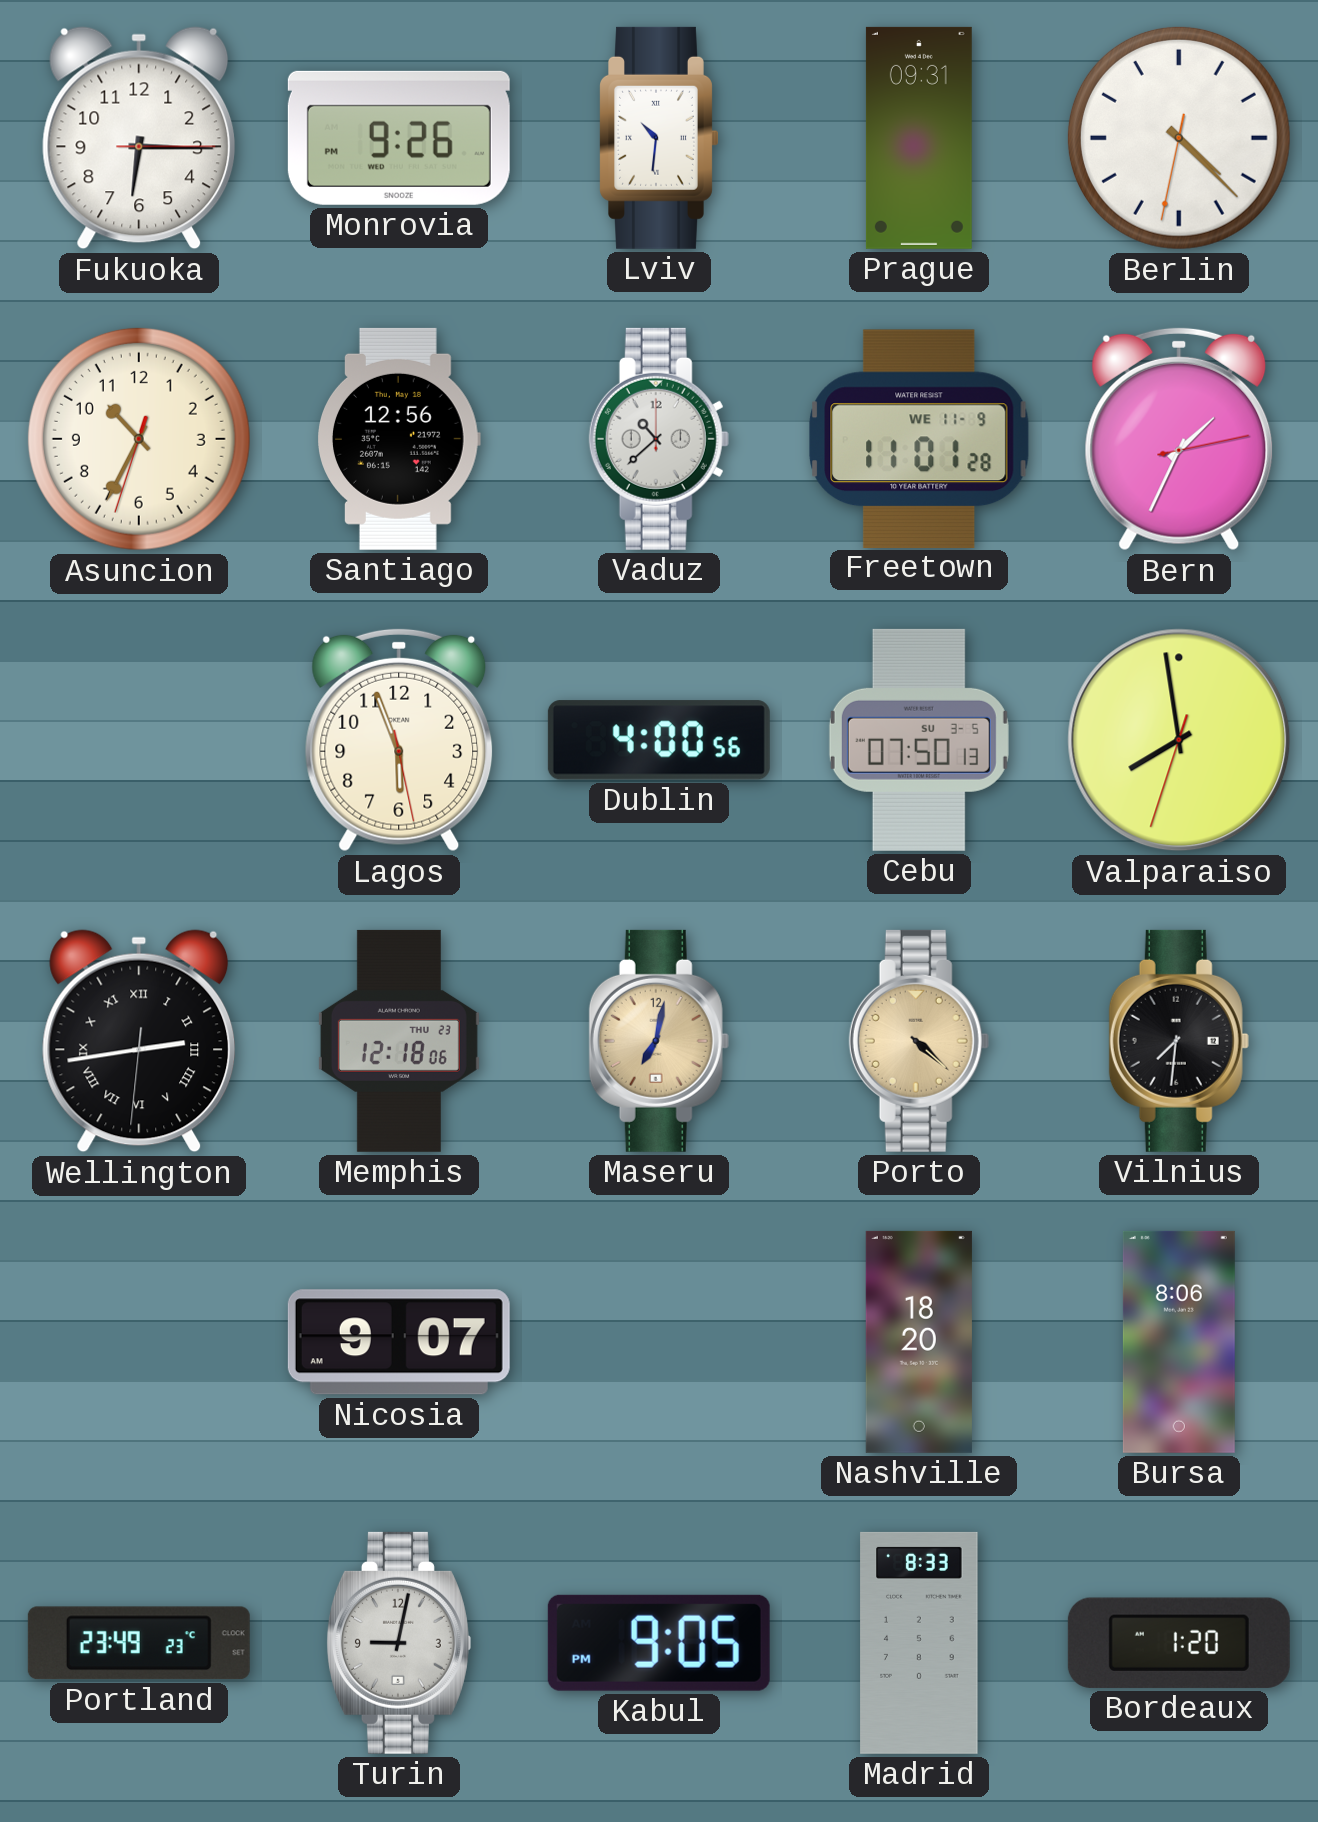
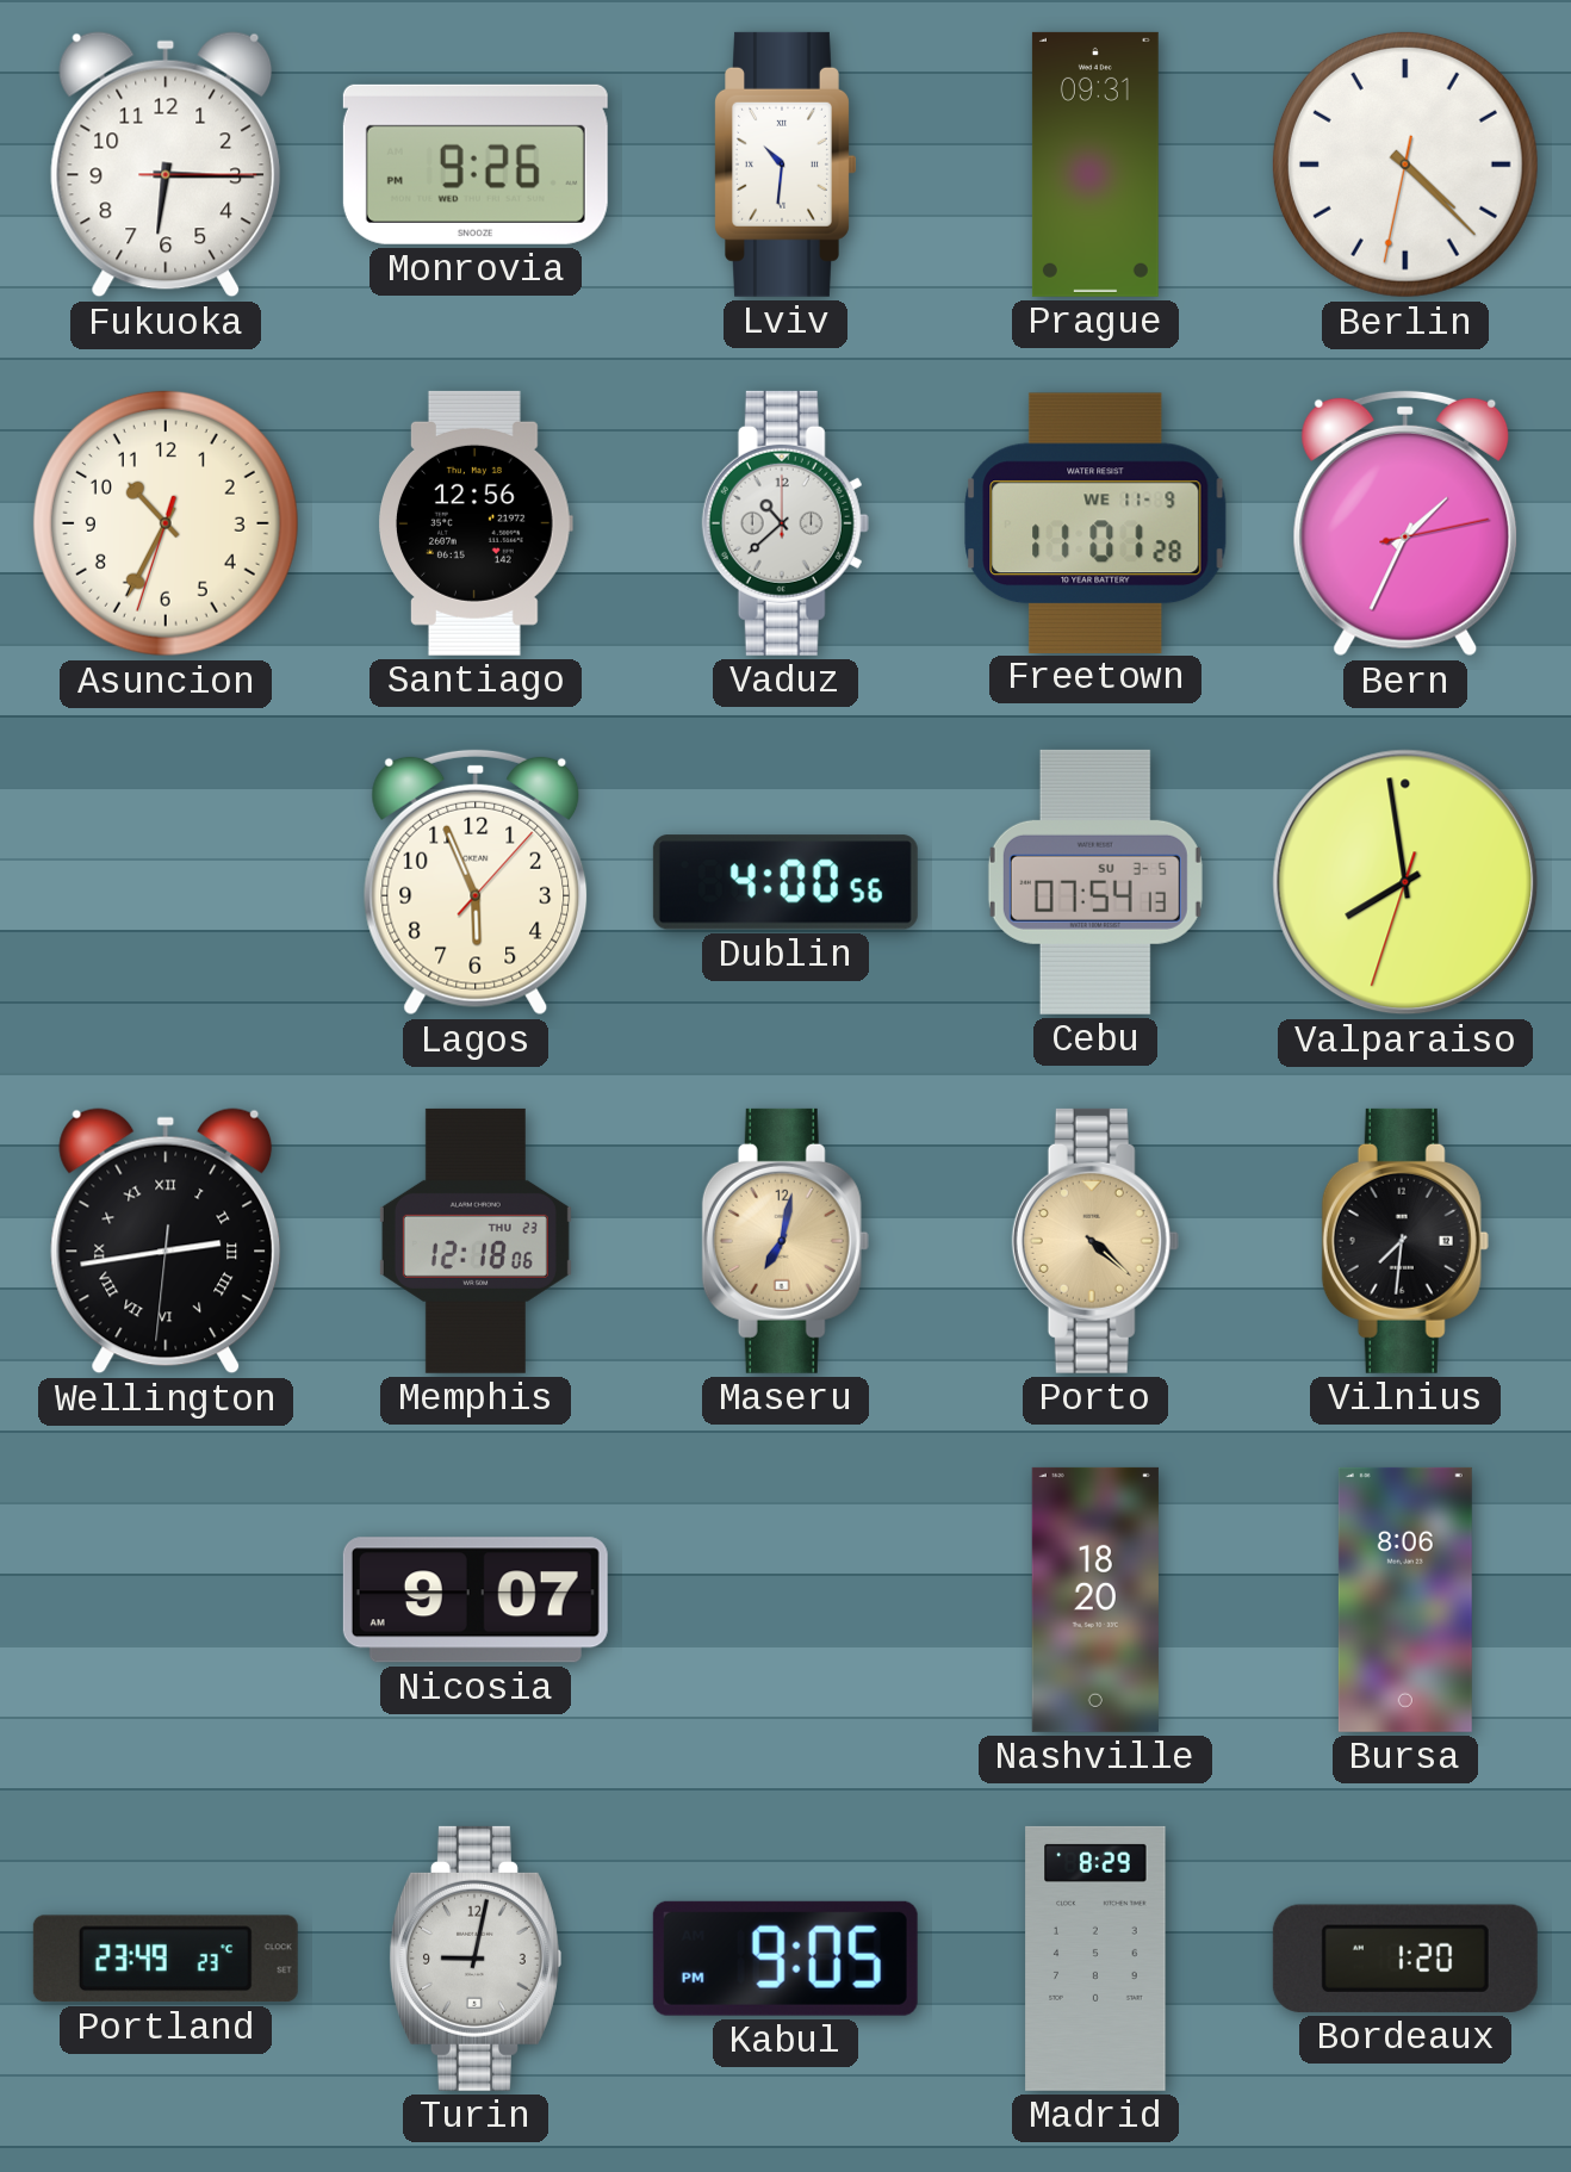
Lagos: 5:56:28 -> 5:56:07 (476, 882)
Cebu: 07:50 -> 07:54 (1095, 882)
Madrid: 8:33 -> 8:29 (1095, 1959)
